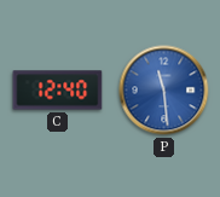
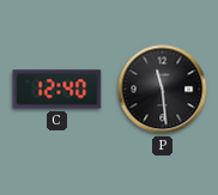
P dial: blue -> black (163, 90)
